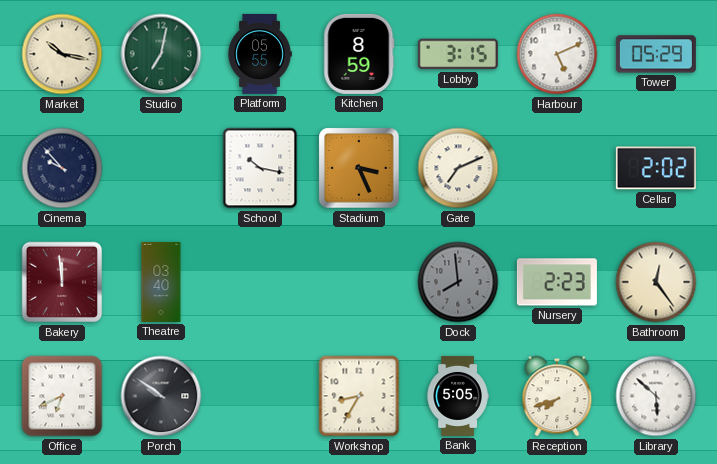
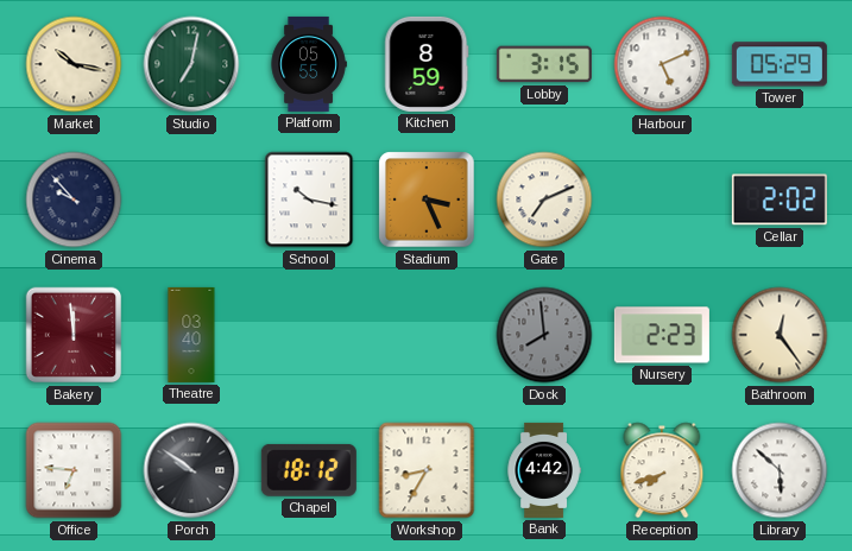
Office: 6:41 -> 6:46 (74, 470)
Chapel: none -> 18:12 (309, 470)
Bank: 5:05 -> 4:42 (544, 470)
